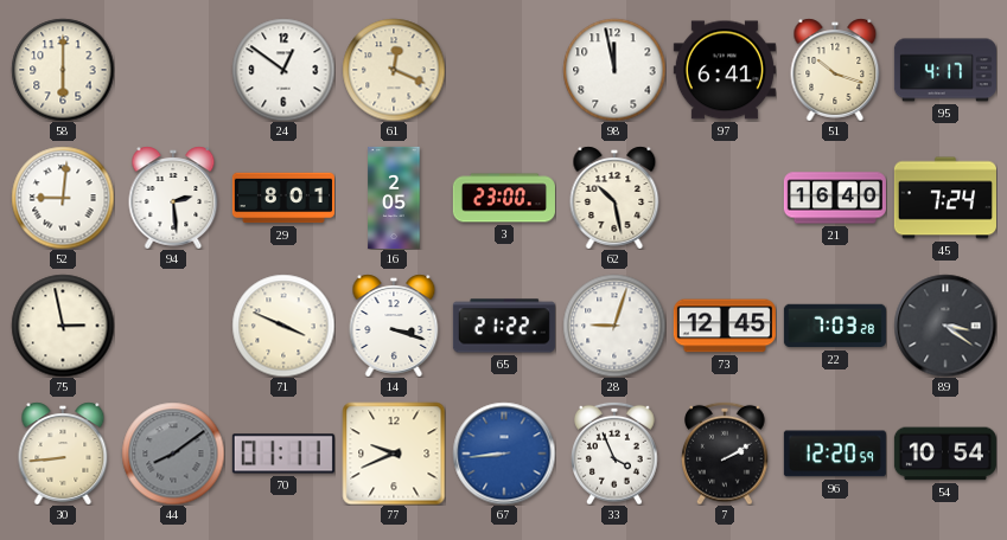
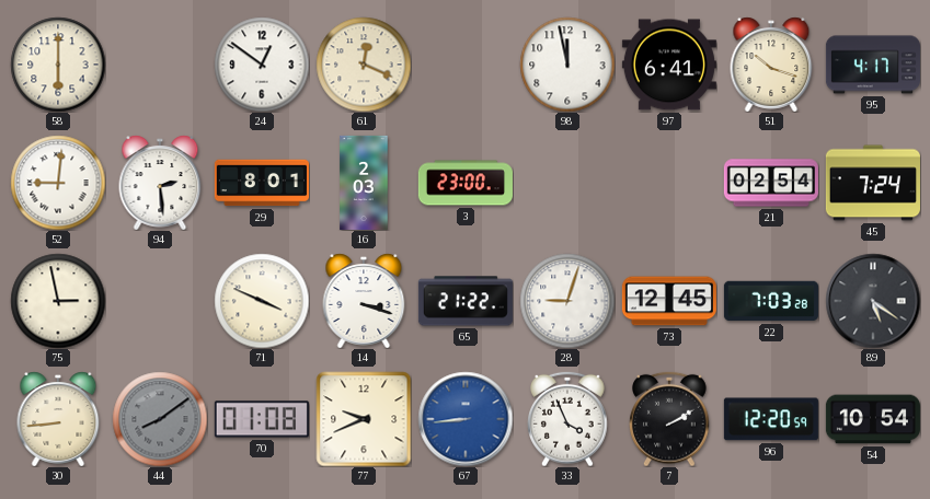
16: 2:05 -> 2:03 (364, 183)
62: 10:28 -> none (614, 198)
21: 16:40 -> 02:54 (771, 183)
89: 3:21 -> 5:21 (873, 301)
70: 01:11 -> 01:08 (262, 419)
